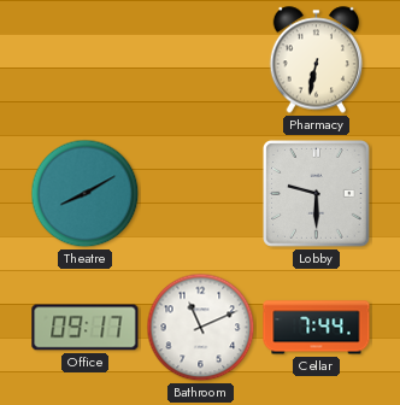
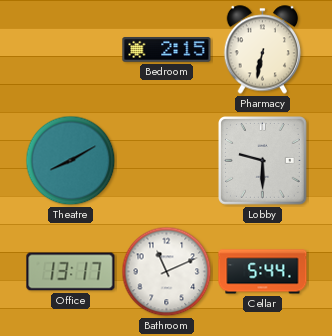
Bedroom: none -> 2:15 (167, 50)
Office: 09:17 -> 13:17 (71, 272)
Cellar: 7:44 -> 5:44 (263, 272)
